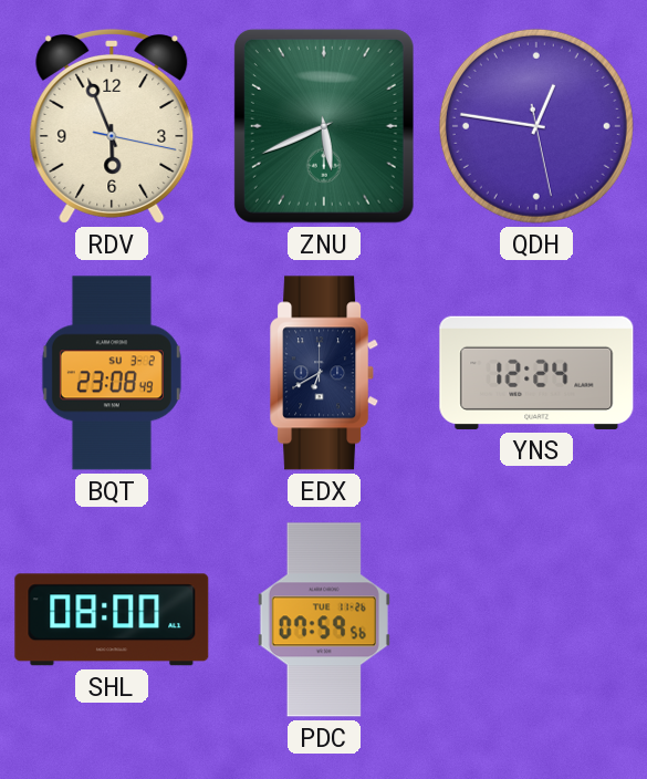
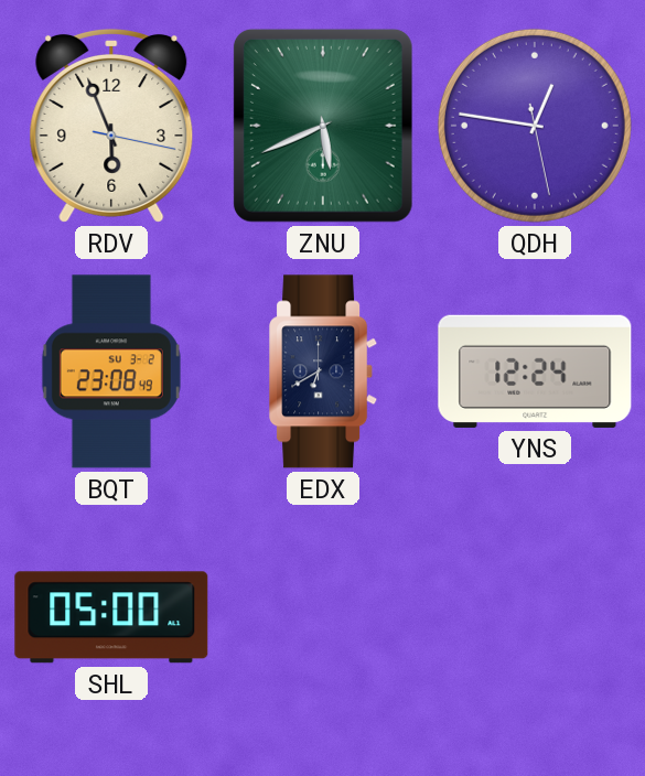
SHL: 08:00 -> 05:00 (111, 617)
PDC: 07:59 -> none (324, 620)
